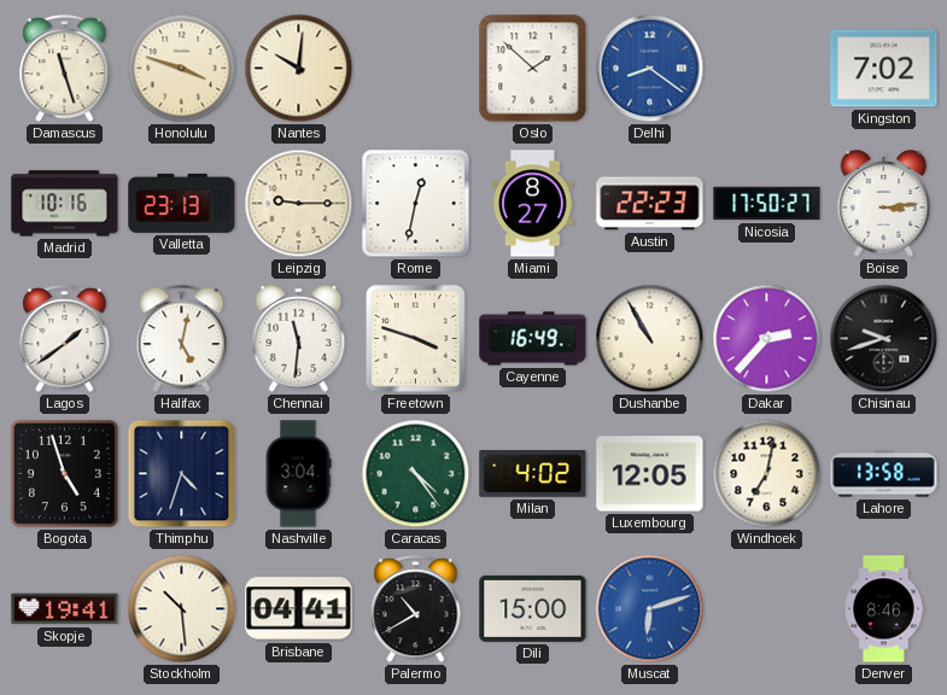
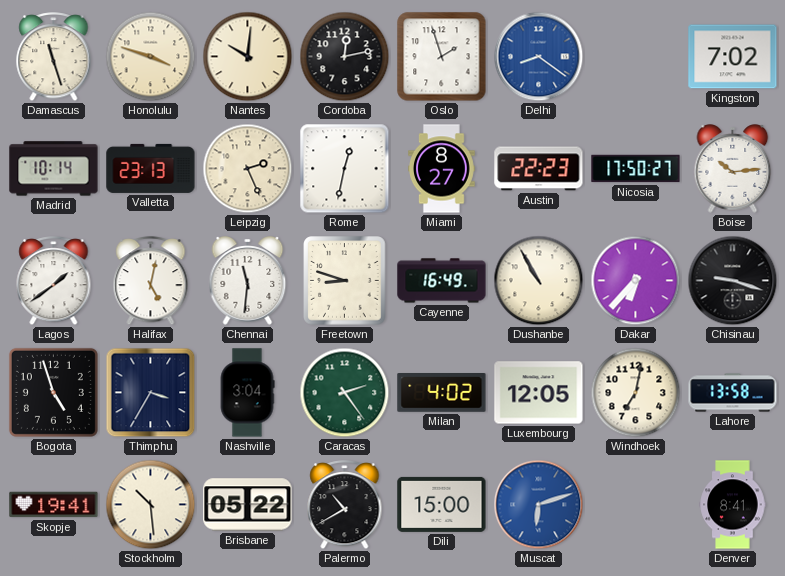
Cordoba: none -> 12:13 (345, 57)
Oslo: 1:52 -> 1:57 (442, 57)
Madrid: 10:16 -> 10:14 (54, 169)
Leipzig: 9:15 -> 2:26 (248, 169)
Boise: 3:14 -> 10:14 (733, 169)
Freetown: 3:48 -> 8:48 (345, 281)
Dakar: 2:37 -> 6:37 (636, 281)
Chisinau: 9:42 -> 9:18 (733, 281)
Thimphu: 4:33 -> 3:35 (151, 393)
Caracas: 4:24 -> 2:24 (345, 393)
Brisbane: 04:41 -> 05:22 (248, 505)
Denver: 8:46 -> 8:41 (733, 505)
